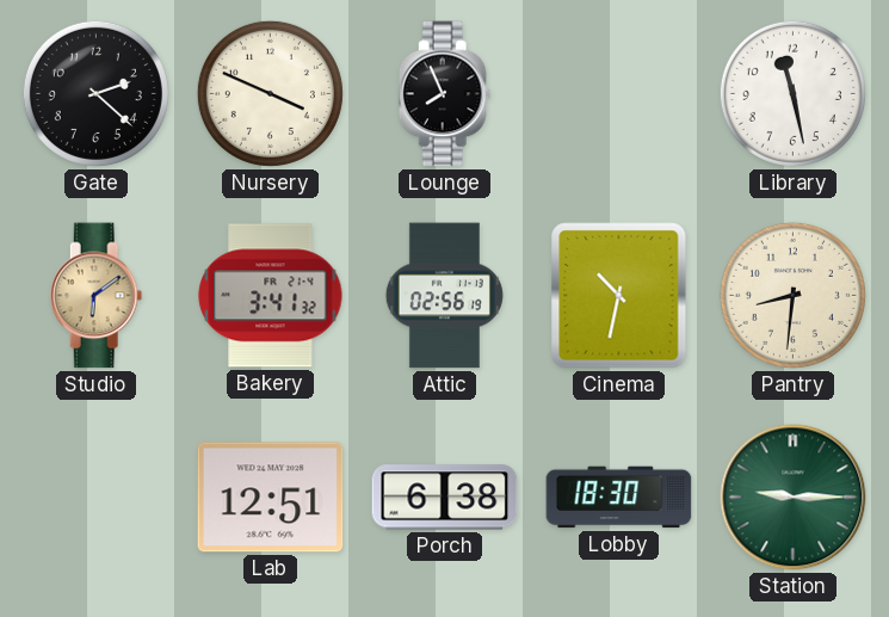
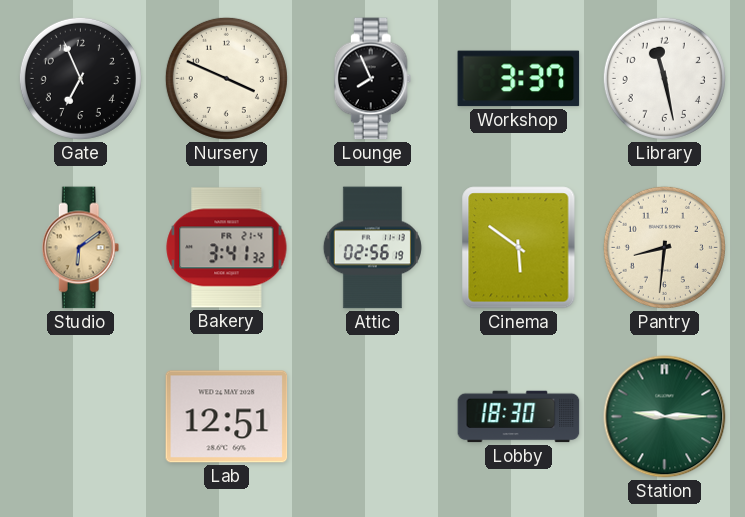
Gate: 2:22 -> 6:56 (80, 78)
Workshop: none -> 3:37 (519, 79)
Cinema: 10:32 -> 5:51 (519, 248)
Porch: 6:38 -> none (445, 498)
